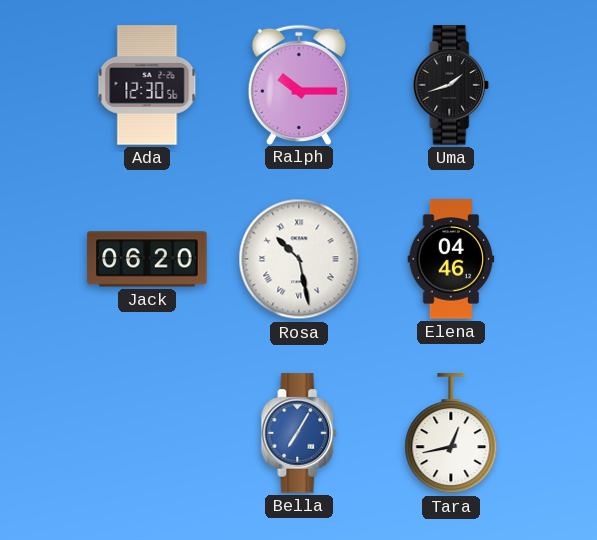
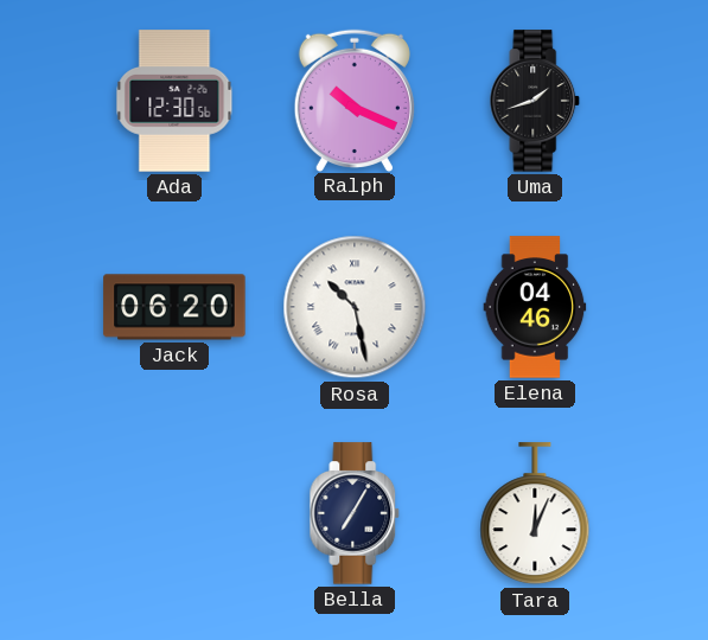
Ralph: 10:15 -> 10:19 (355, 100)
Bella dial: blue -> navy (355, 513)
Tara: 12:43 -> 12:04 (535, 514)
